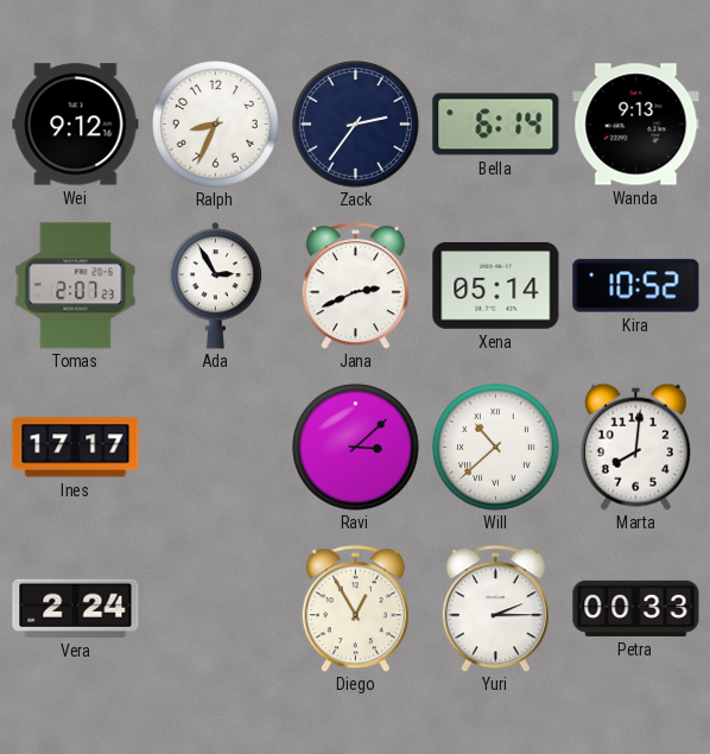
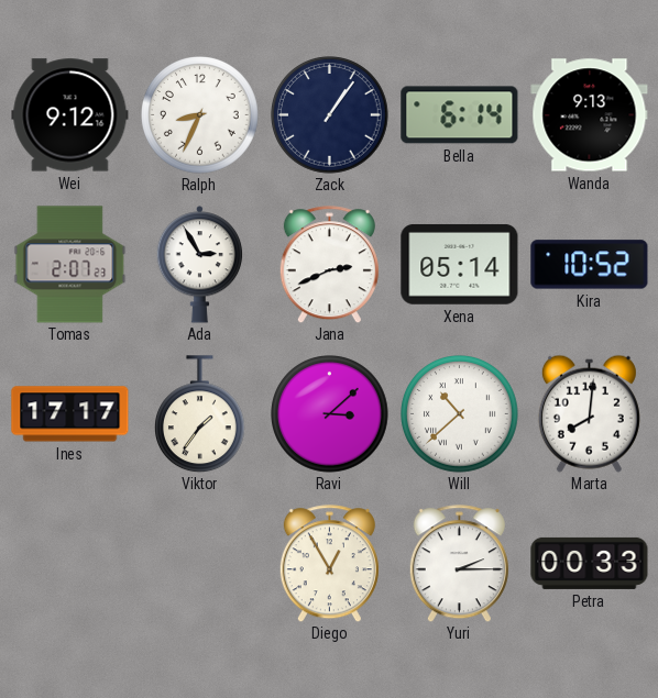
Zack: 2:36 -> 1:06 (330, 115)
Viktor: none -> 1:36 (200, 414)
Vera: 2:24 -> none (76, 608)
